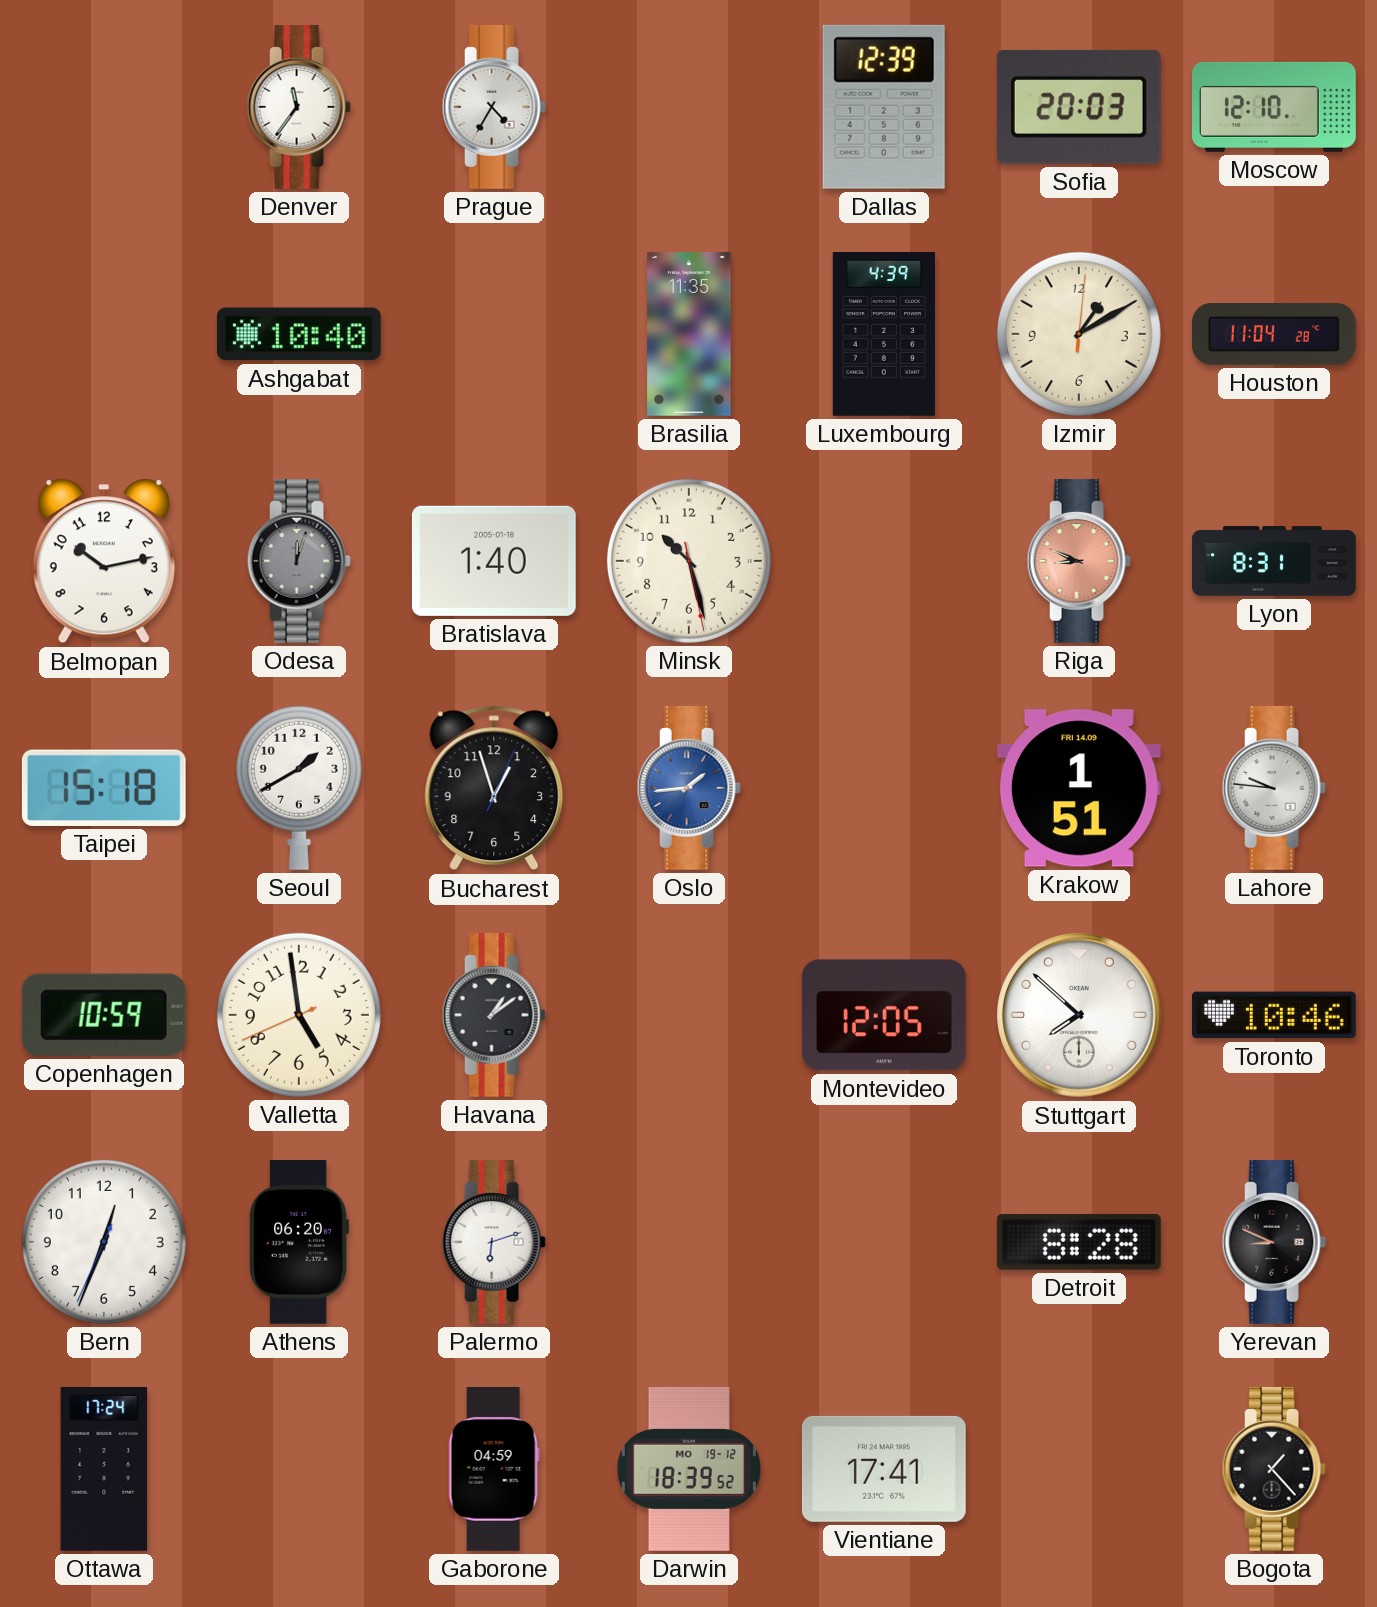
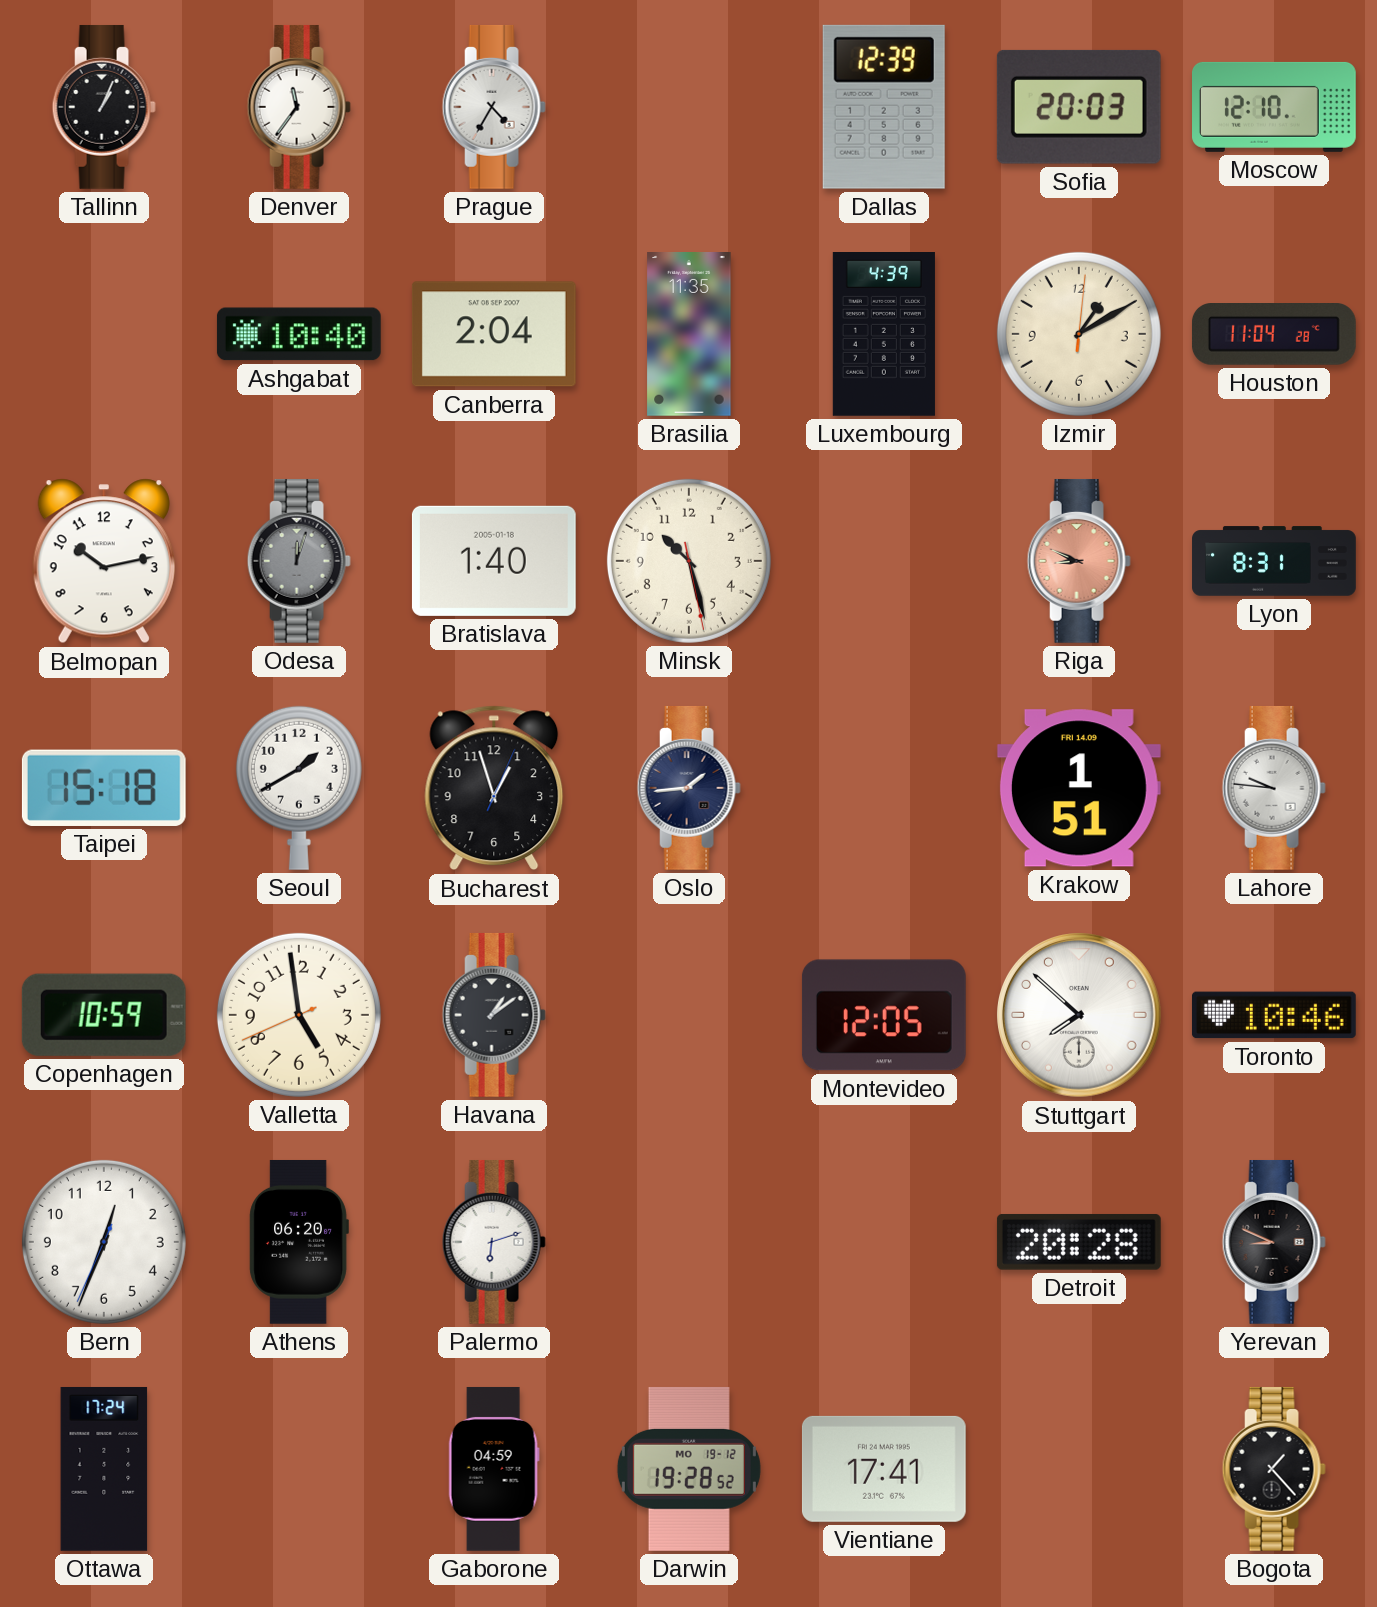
Tallinn: none -> 1:04 (104, 107)
Canberra: none -> 2:04 (494, 334)
Oslo dial: blue -> navy (689, 788)
Detroit: 8:28 -> 20:28 (1079, 1242)
Darwin: 18:39 -> 19:28 (689, 1469)
